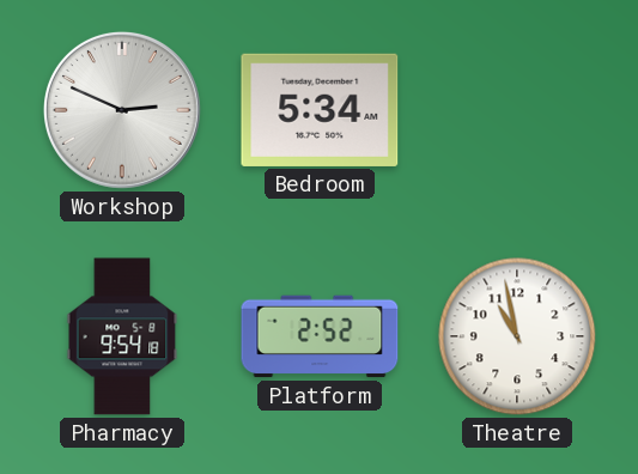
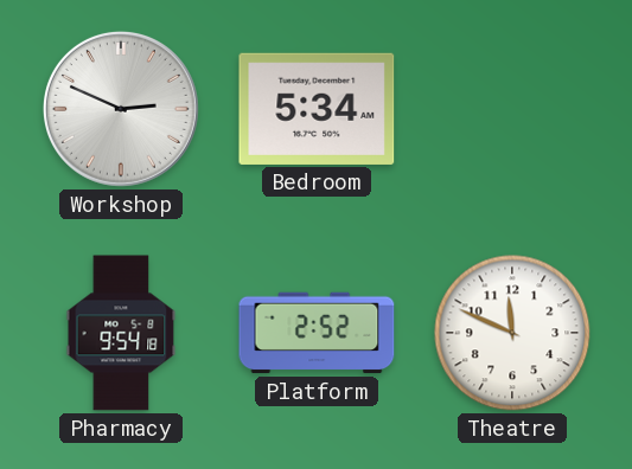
Theatre: 10:58 -> 11:49 (512, 333)
